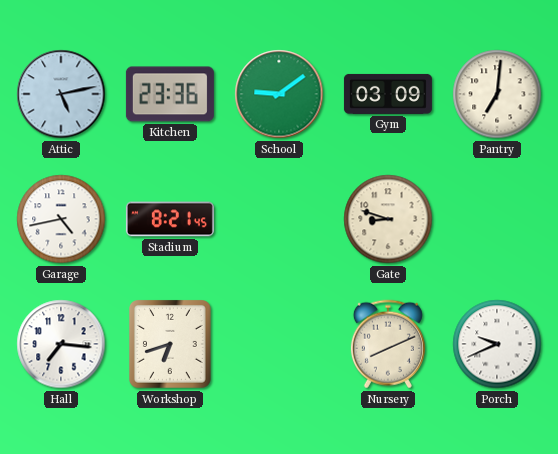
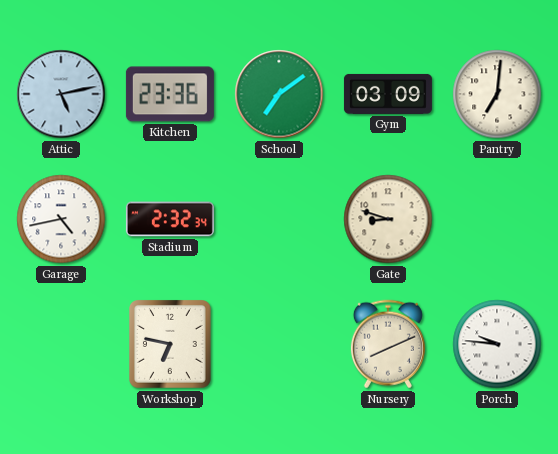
School: 9:09 -> 7:09 (279, 94)
Stadium: 8:21 -> 2:32 (170, 219)
Hall: 7:16 -> none (61, 344)
Workshop: 6:42 -> 6:47 (171, 345)
Porch: 9:41 -> 9:46 (497, 344)
